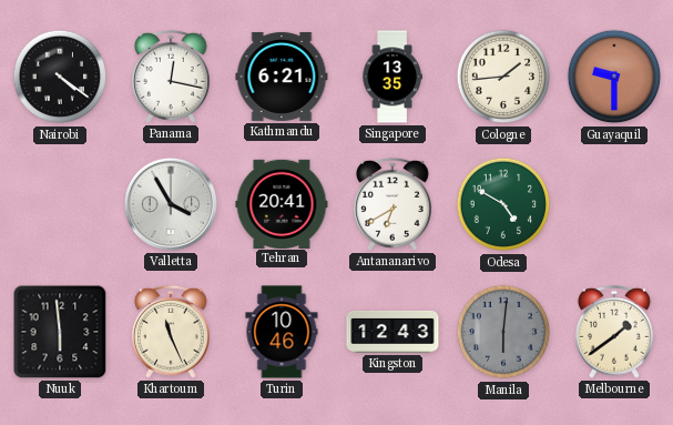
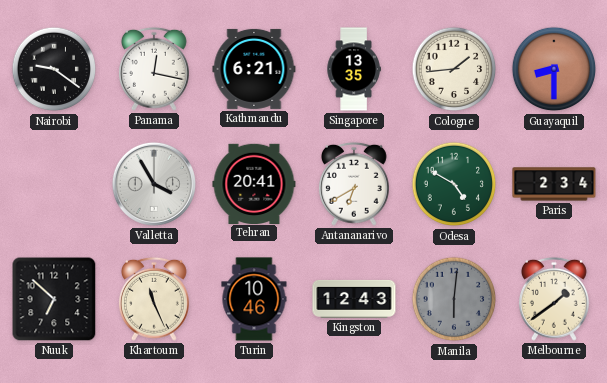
Nairobi: 4:21 -> 9:21 (54, 69)
Guayaquil: 9:30 -> 8:30 (554, 69)
Paris: none -> 2:34 (554, 184)
Nuuk: 5:59 -> 6:52 (54, 299)
